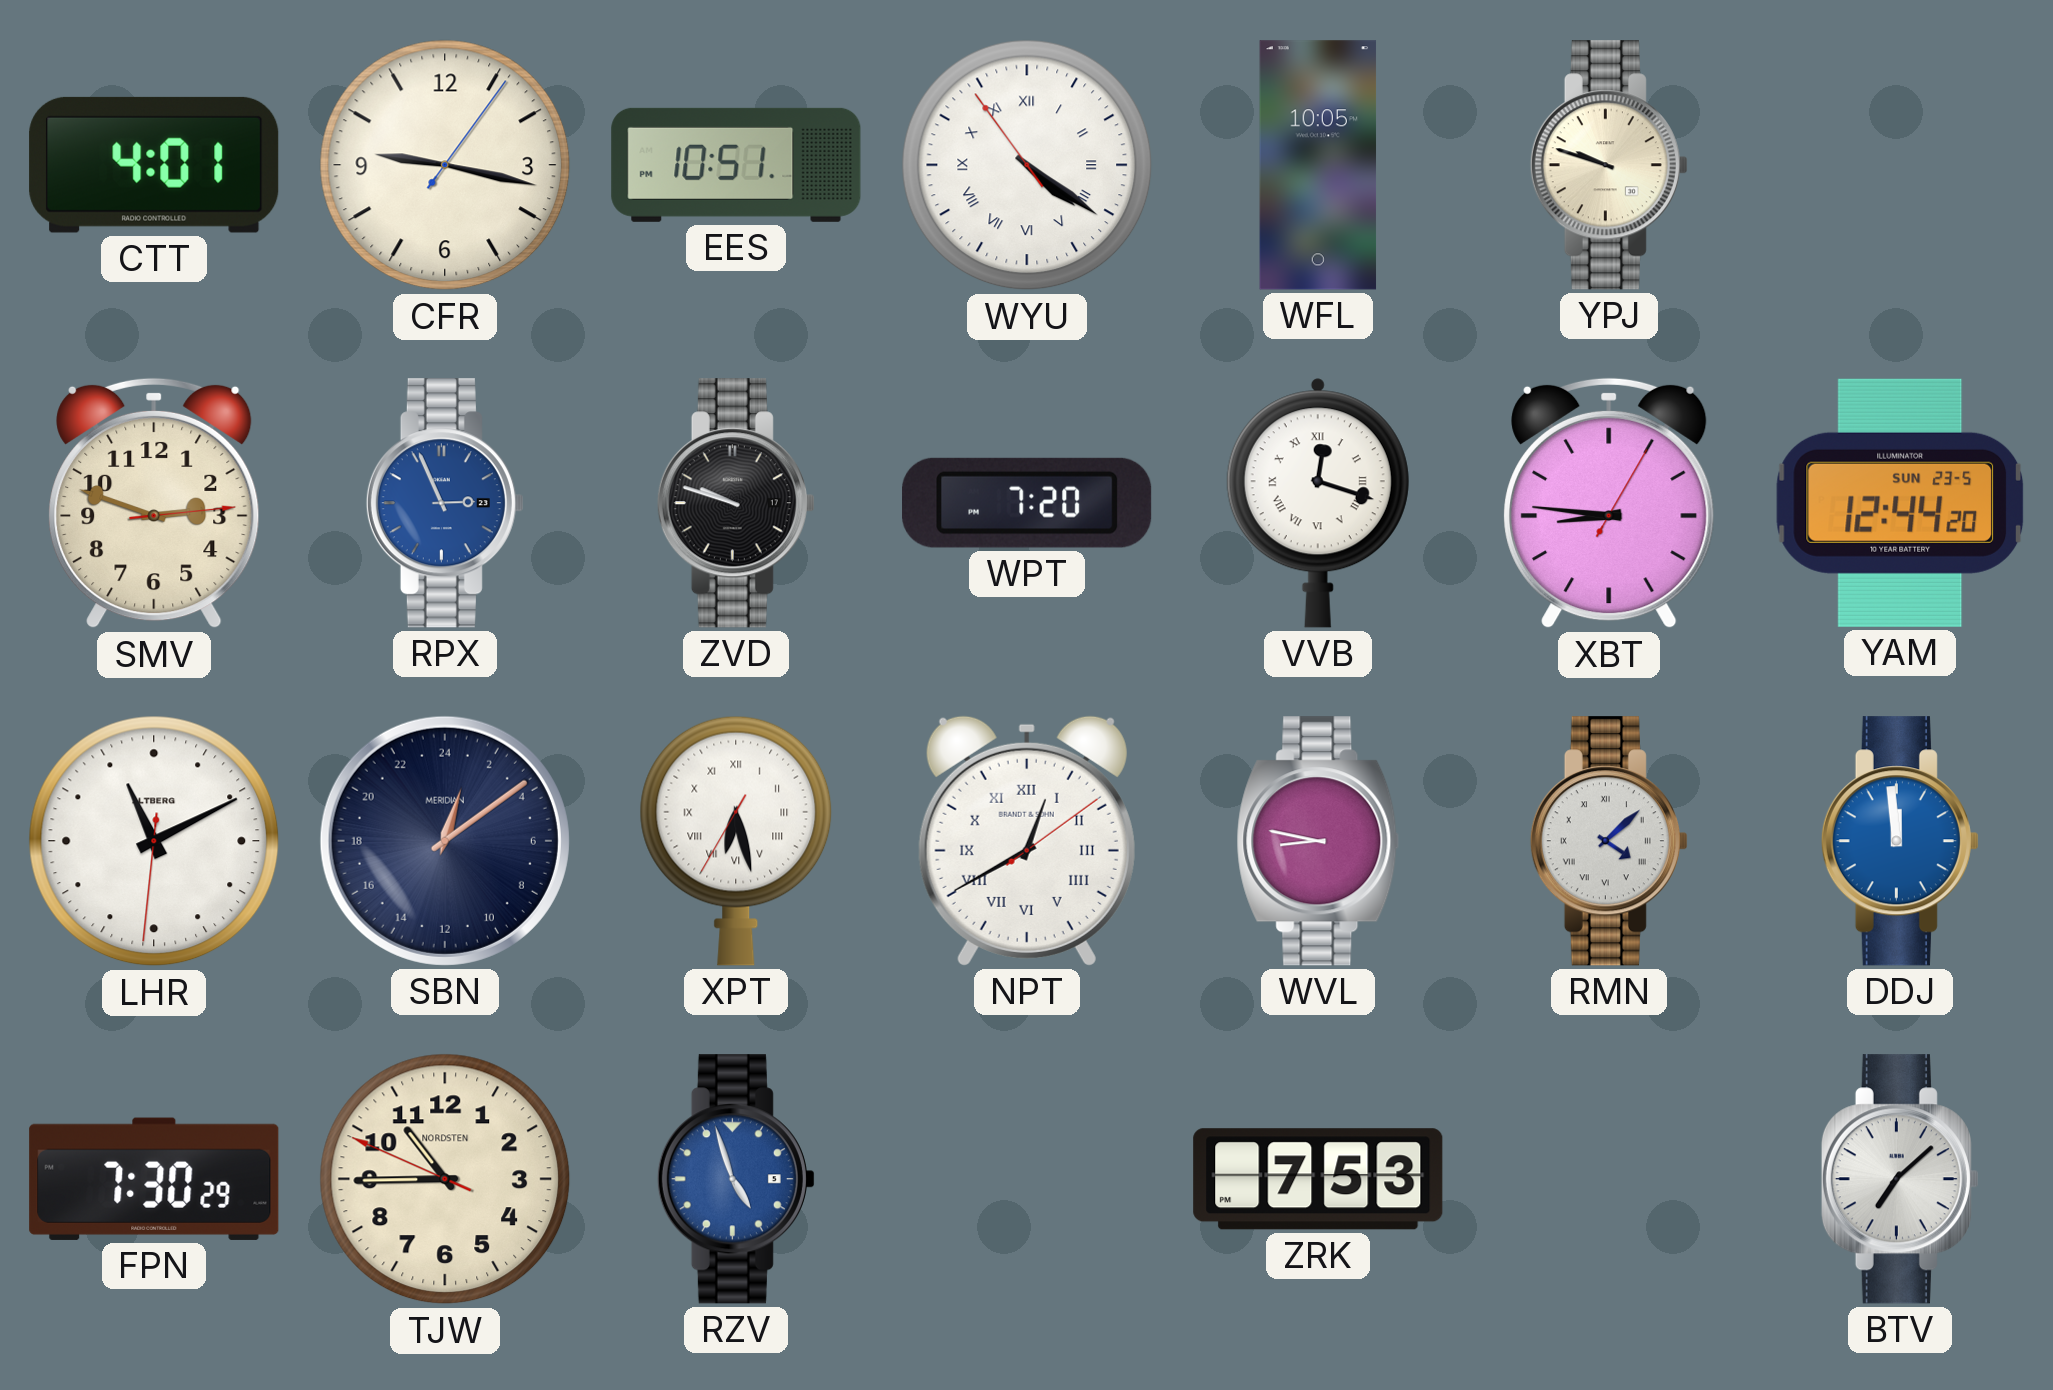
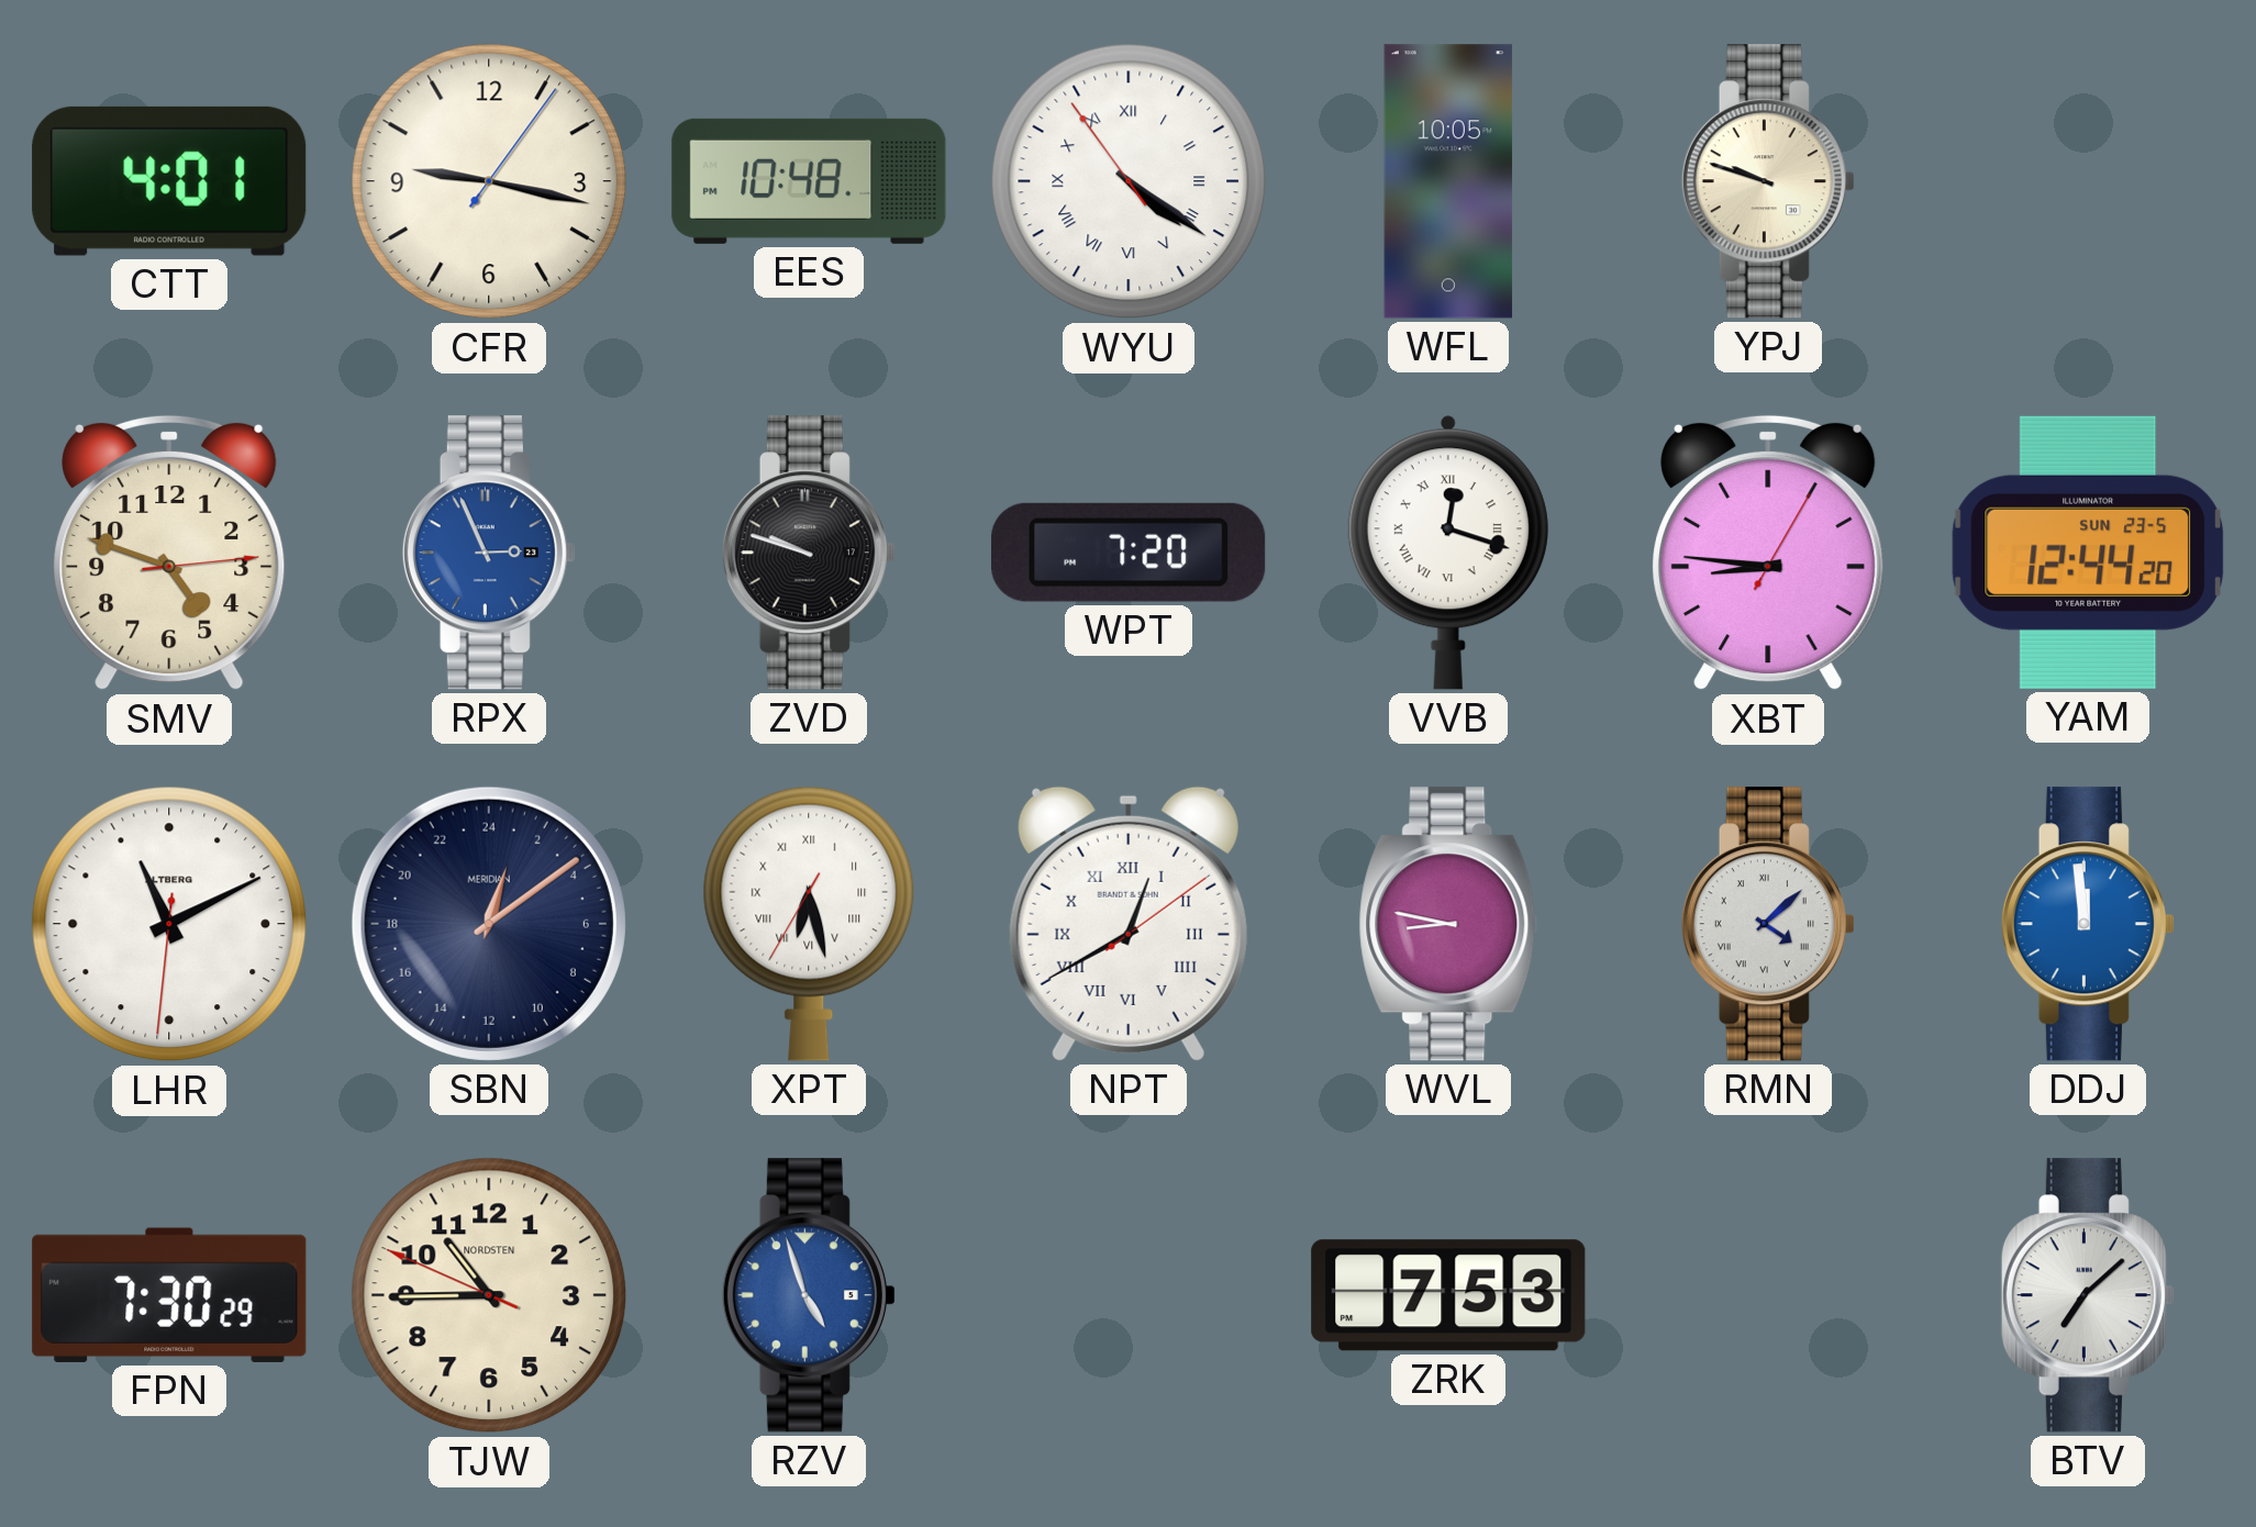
EES: 10:51 -> 10:48 (809, 181)
SMV: 2:48 -> 4:48 (169, 553)
